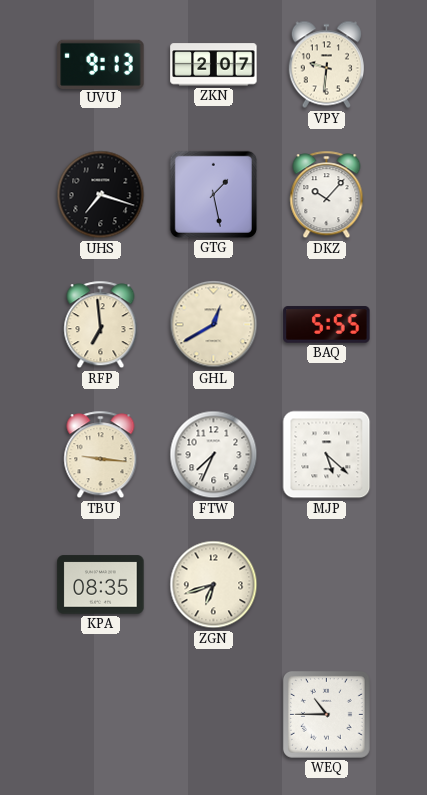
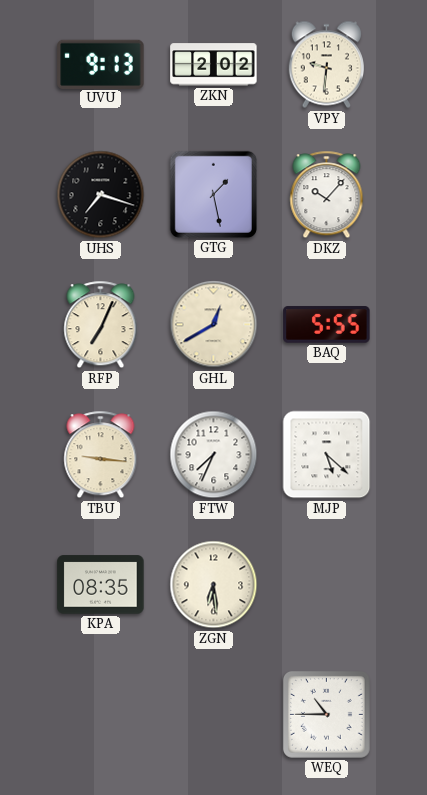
ZKN: 2:07 -> 2:02 (214, 65)
RFP: 6:59 -> 7:04 (101, 325)
ZGN: 6:42 -> 6:29 (214, 585)
